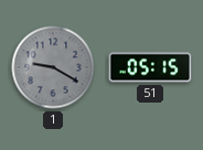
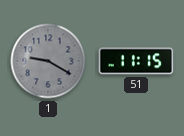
51: 05:15 -> 11:15 (136, 61)
